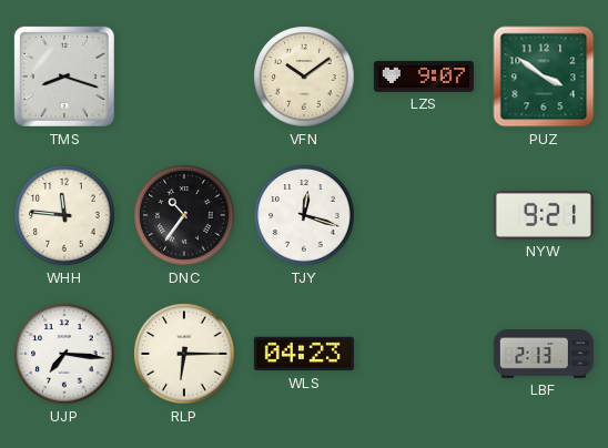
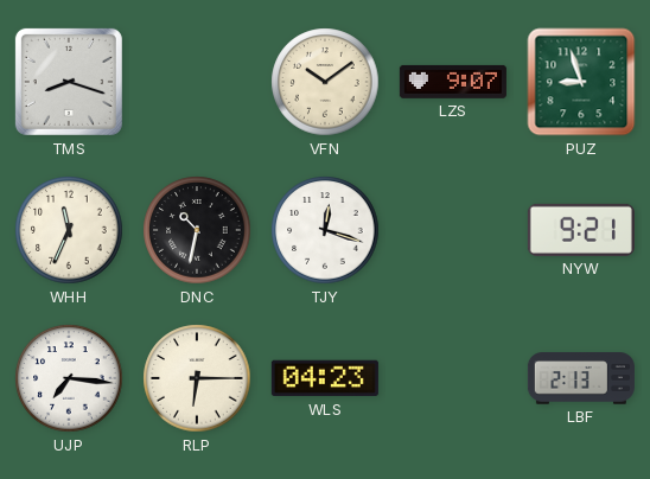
PUZ: 3:51 -> 8:57 (581, 82)
WHH: 11:46 -> 11:34 (69, 230)
DNC: 10:36 -> 10:32 (197, 230)
